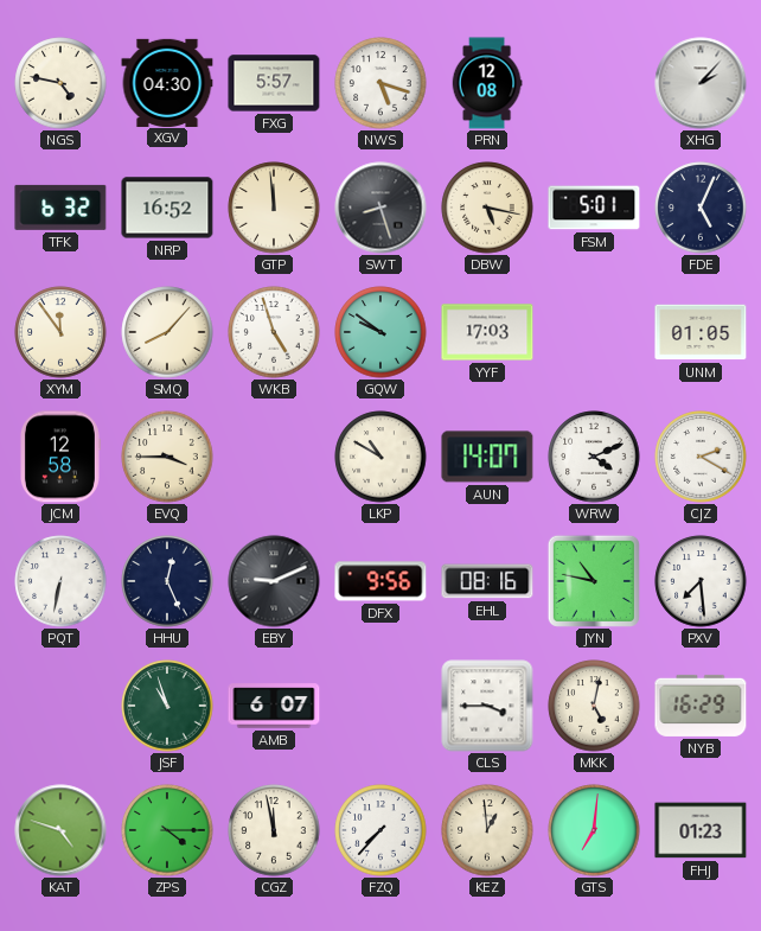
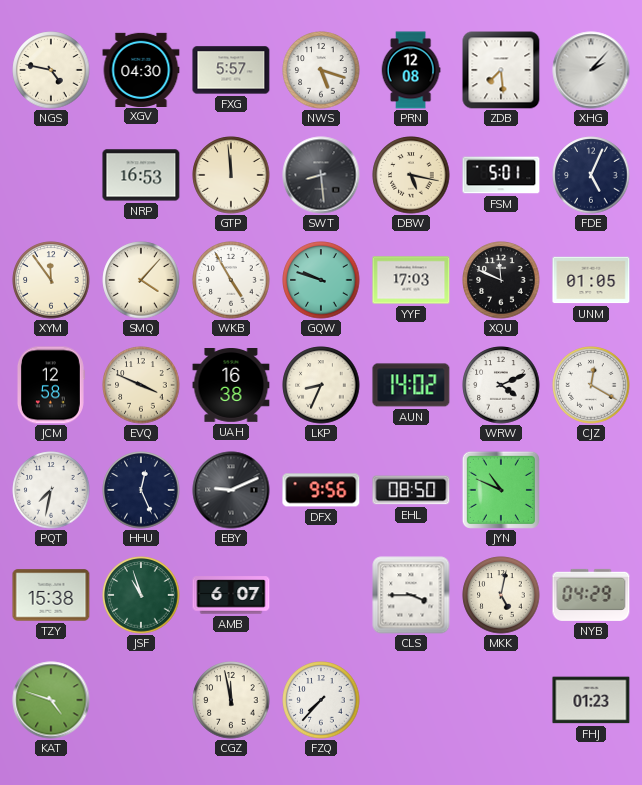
ZDB: none -> 7:29 (501, 70)
TFK: 6:32 -> none (60, 208)
NRP: 16:52 -> 16:53 (141, 175)
SWT: 8:27 -> 8:29 (321, 175)
SMQ: 8:07 -> 4:07 (141, 280)
WKB: 4:57 -> 4:55 (231, 280)
GQW: 9:51 -> 9:48 (321, 280)
XQU: none -> 11:49 (501, 280)
EVQ: 3:45 -> 3:49 (141, 385)
UAH: none -> 16:38 (231, 386)
LKP: 10:50 -> 8:34 (321, 385)
AUN: 14:07 -> 14:02 (411, 385)
CJZ: 2:20 -> 12:20 (591, 385)
PQT: 6:32 -> 7:32 (51, 490)
EHL: 08:16 -> 08:50 (411, 490)
JYN: 10:47 -> 10:49 (501, 490)
PXV: 7:29 -> none (701, 581)
TZY: none -> 15:38 (51, 595)
NYB: 16:29 -> 04:29 (591, 595)
ZPS: 4:15 -> none (167, 830)
KEZ: 12:59 -> none (487, 830)
GTS: 7:01 -> none (594, 830)
